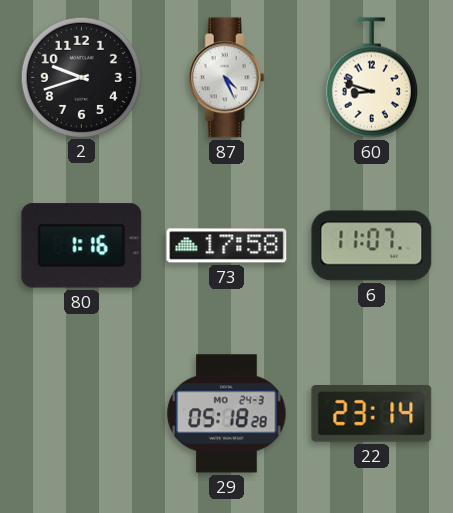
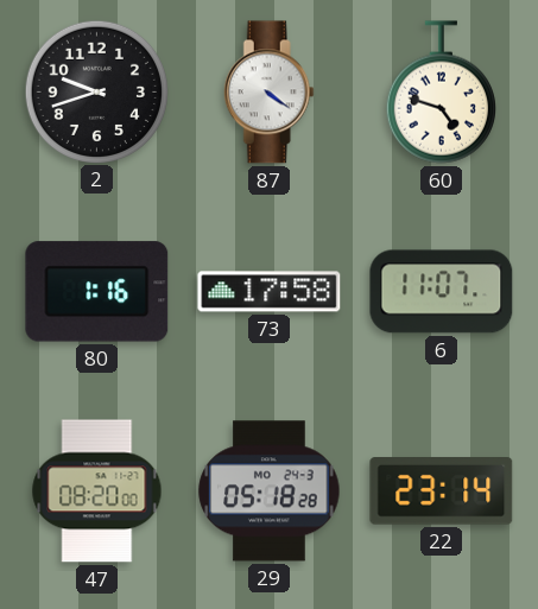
87: 4:26 -> 4:21 (268, 93)
60: 8:48 -> 4:48 (441, 93)
47: none -> 08:20 (97, 491)
